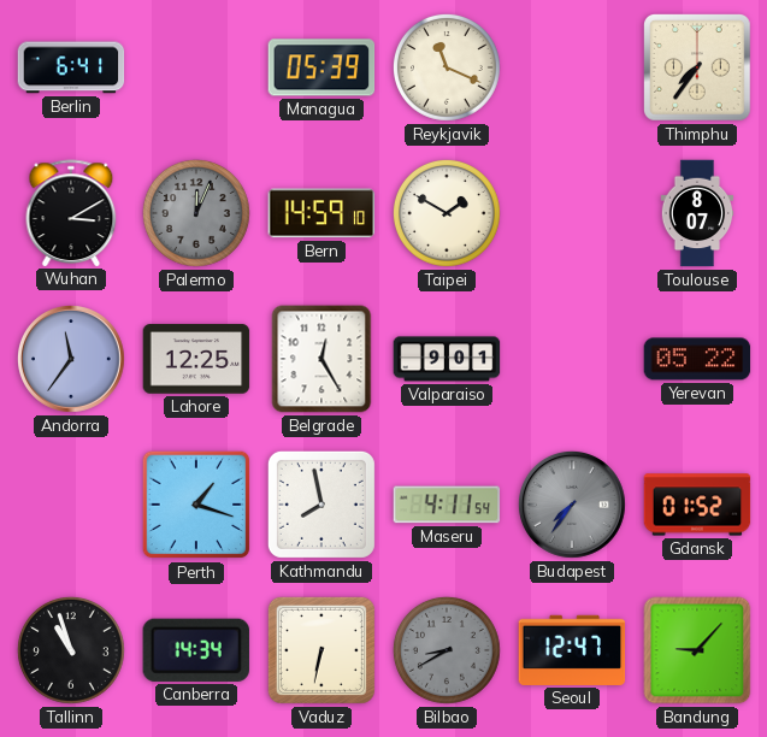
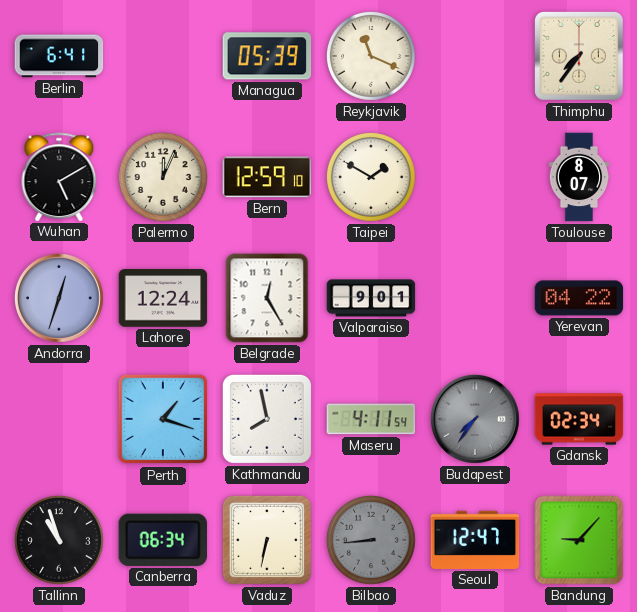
Wuhan: 3:10 -> 5:10 (59, 177)
Palermo dial: grey -> cream (163, 177)
Bern: 14:59 -> 12:59 (267, 177)
Andorra: 11:36 -> 12:33 (59, 298)
Lahore: 12:25 -> 12:24 (163, 298)
Yerevan: 05:22 -> 04:22 (579, 298)
Gdansk: 01:52 -> 02:34 (579, 419)
Canberra: 14:34 -> 06:34 (163, 540)
Bilbao: 8:40 -> 8:44 (371, 540)
